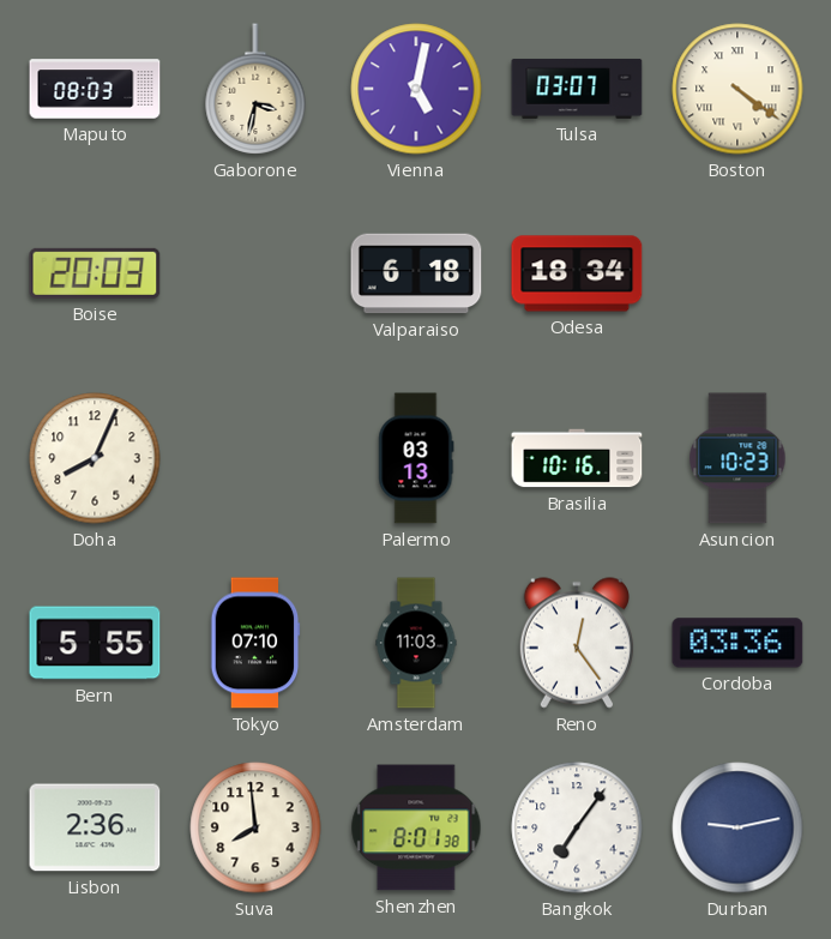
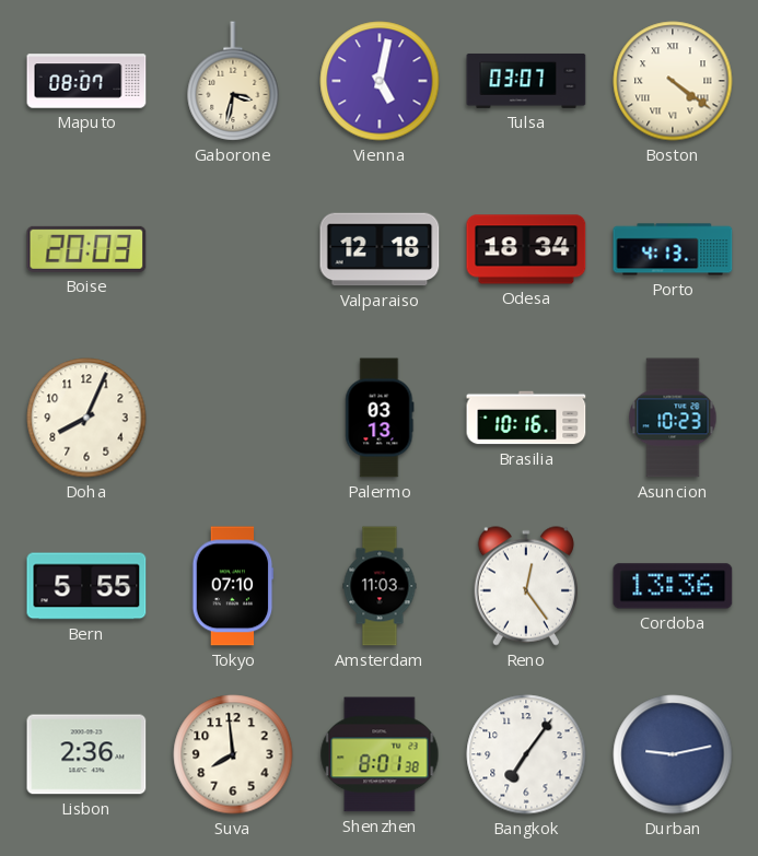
Maputo: 08:03 -> 08:07 (86, 81)
Valparaiso: 6:18 -> 12:18 (380, 249)
Porto: none -> 4:13 (673, 249)
Cordoba: 03:36 -> 13:36 (673, 586)
